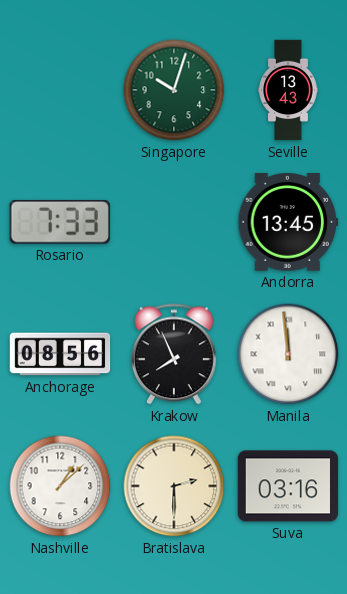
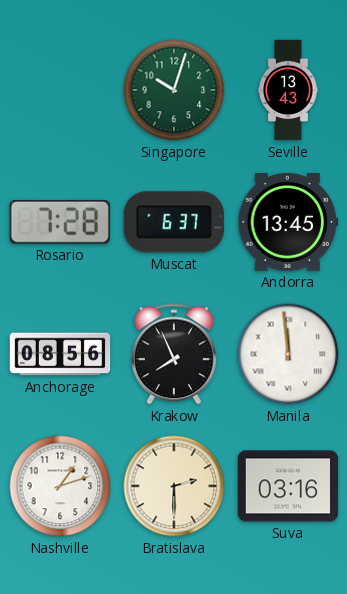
Rosario: 7:33 -> 7:28 (60, 222)
Muscat: none -> 6:37 (174, 222)
Nashville: 1:08 -> 1:12 (60, 486)
